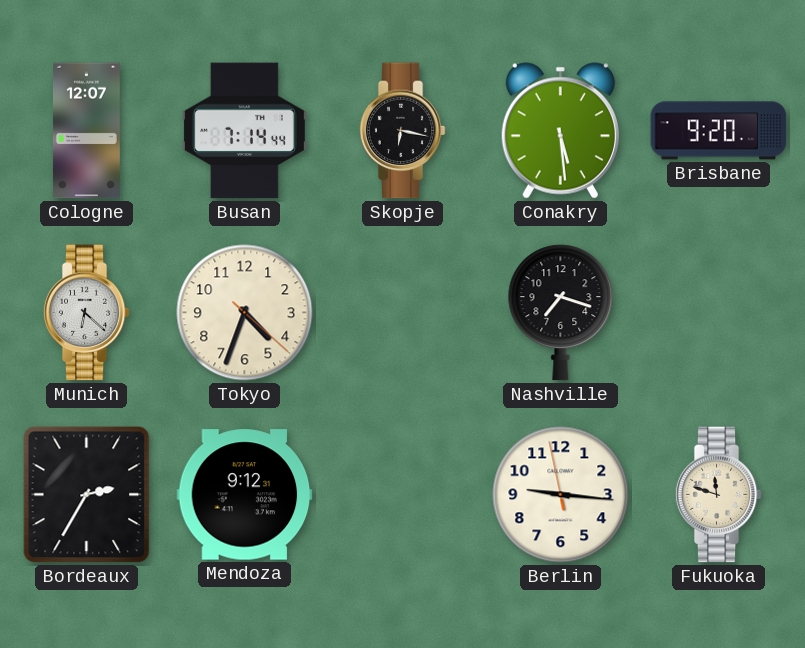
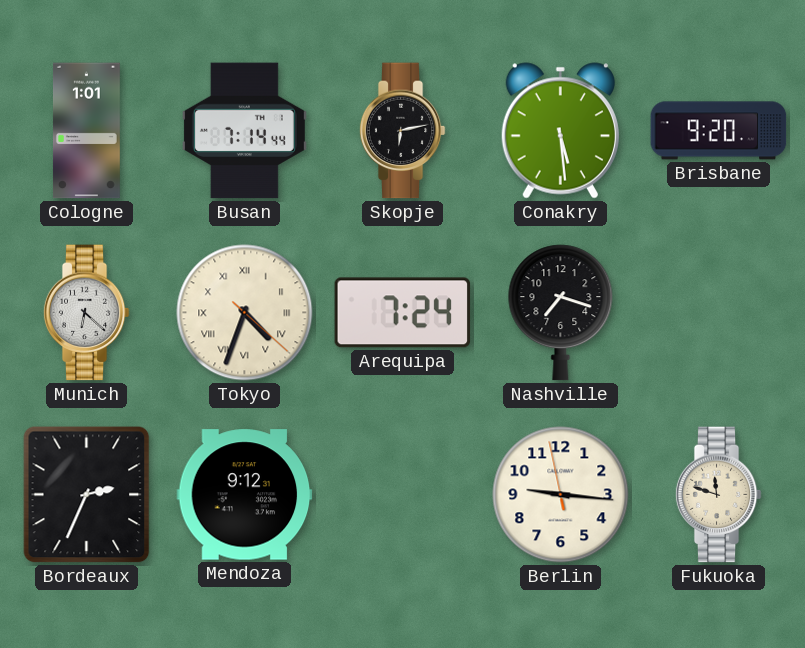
Cologne: 12:07 -> 1:01 (86, 131)
Skopje: 6:17 -> 6:13 (402, 131)
Tokyo numerals: Arabic -> Roman (245, 313)
Arequipa: none -> 7:24 (403, 313)
Bordeaux: 2:35 -> 2:34 (87, 495)
